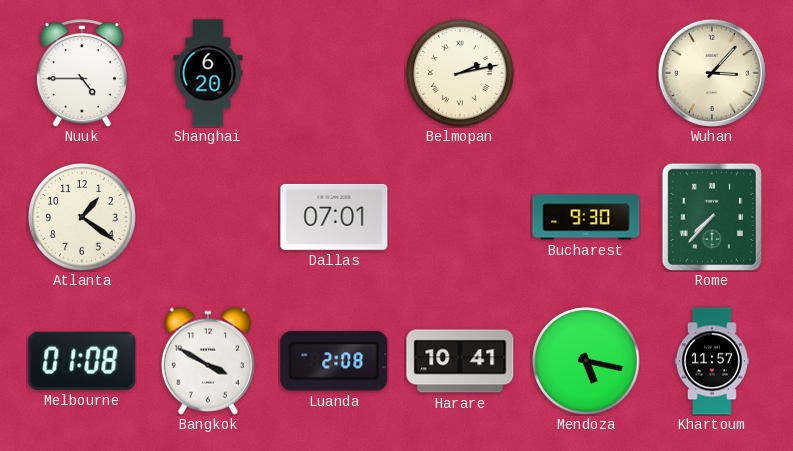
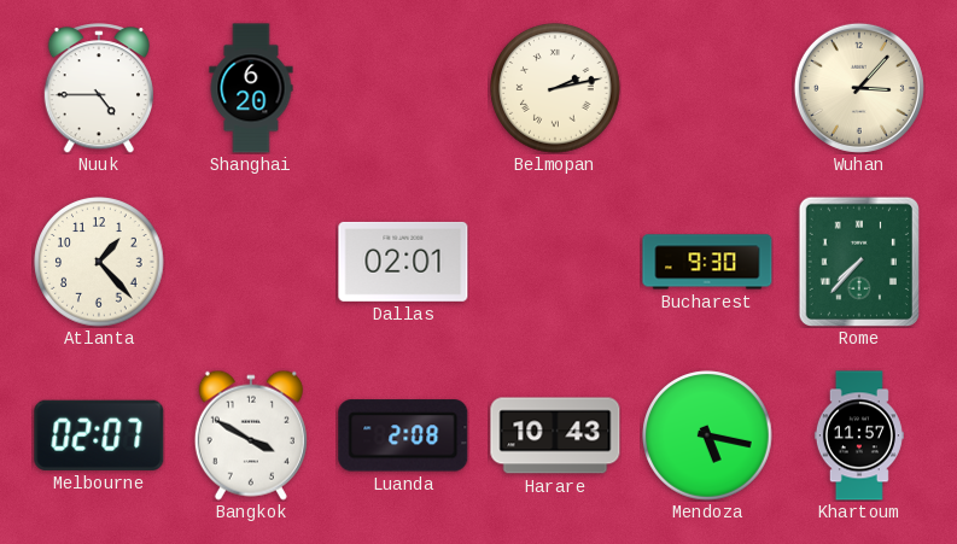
Atlanta: 1:21 -> 1:23 (99, 262)
Dallas: 07:01 -> 02:01 (403, 262)
Melbourne: 01:08 -> 02:07 (99, 435)
Harare: 10:41 -> 10:43 (555, 435)
